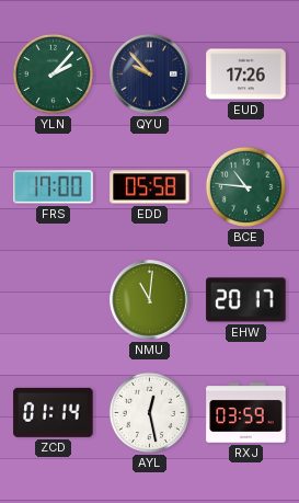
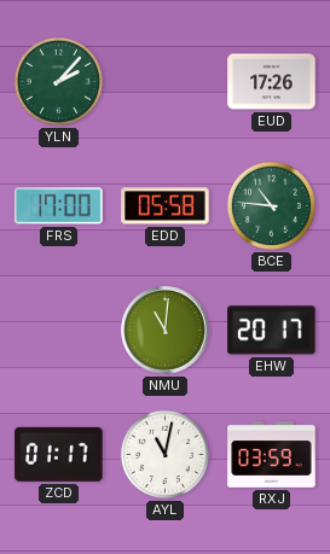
QYU: 9:53 -> none (150, 75)
ZCD: 01:14 -> 01:17 (59, 454)
AYL: 12:28 -> 11:02 (164, 454)
